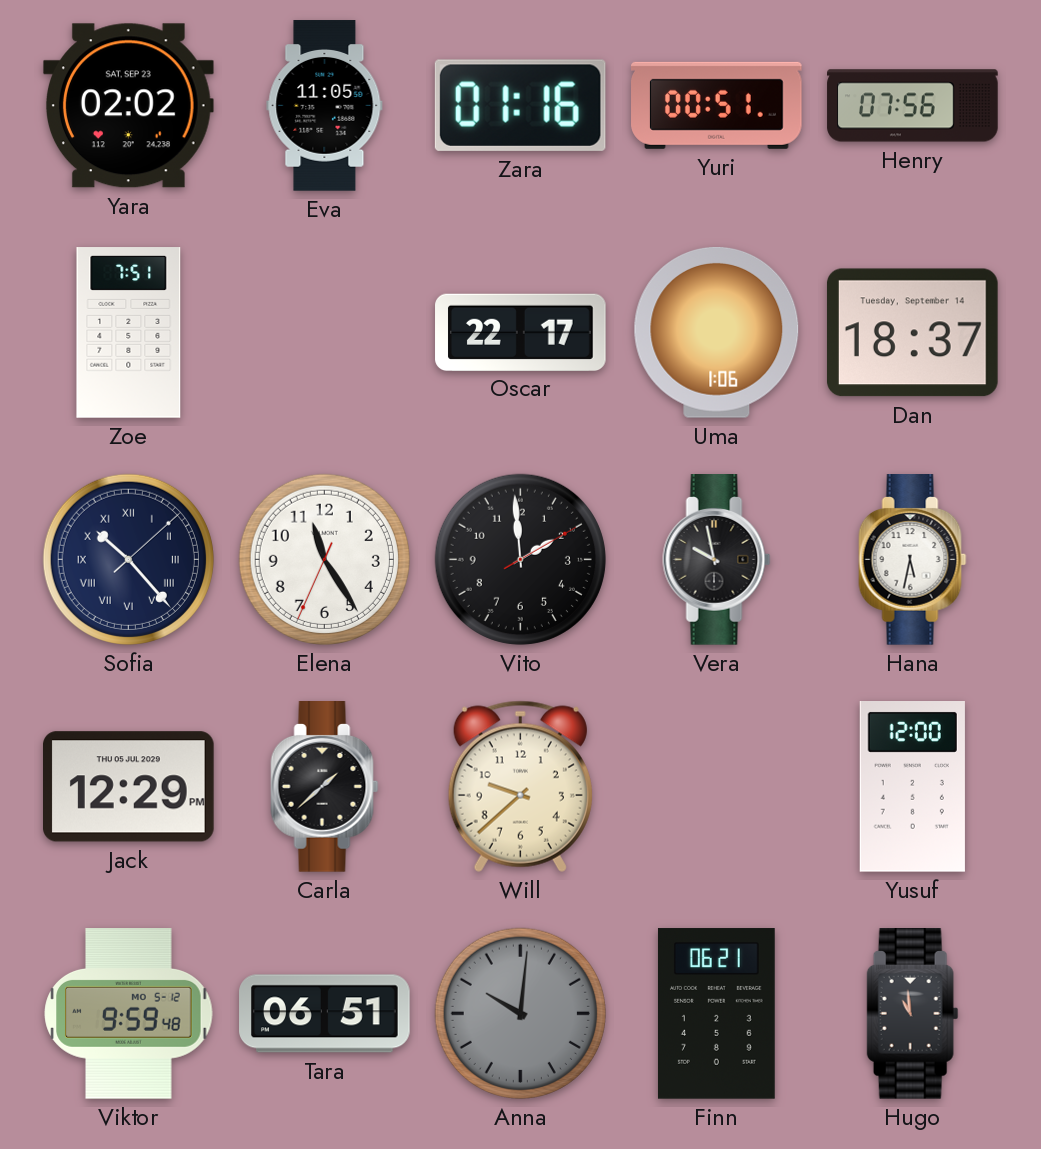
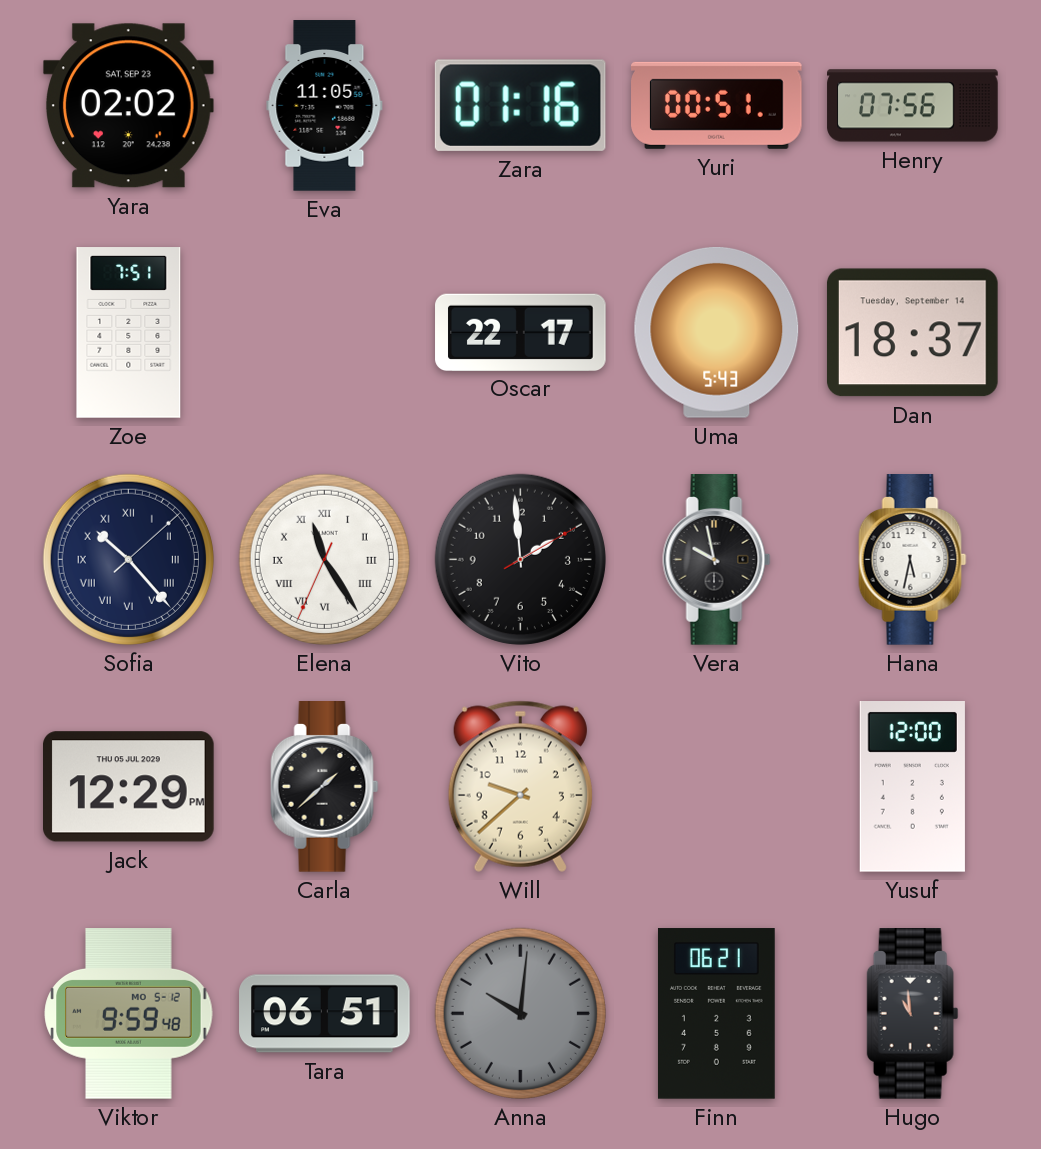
Uma: 1:06 -> 5:43 (717, 332)
Elena numerals: Arabic -> Roman (324, 559)
